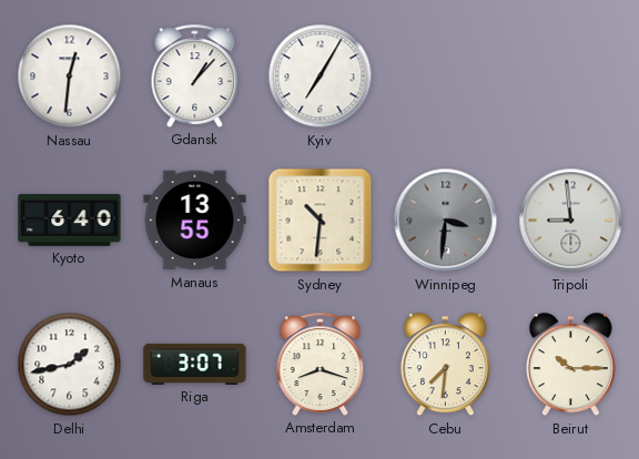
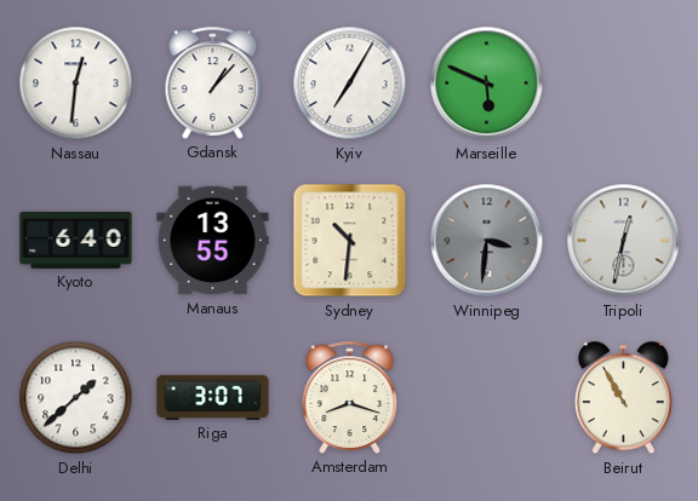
Marseille: none -> 5:49 (487, 83)
Tripoli: 8:59 -> 12:32 (624, 241)
Delhi: 1:43 -> 1:38 (76, 398)
Cebu: 7:31 -> none (445, 365)
Beirut: 10:15 -> 10:55 (623, 398)
